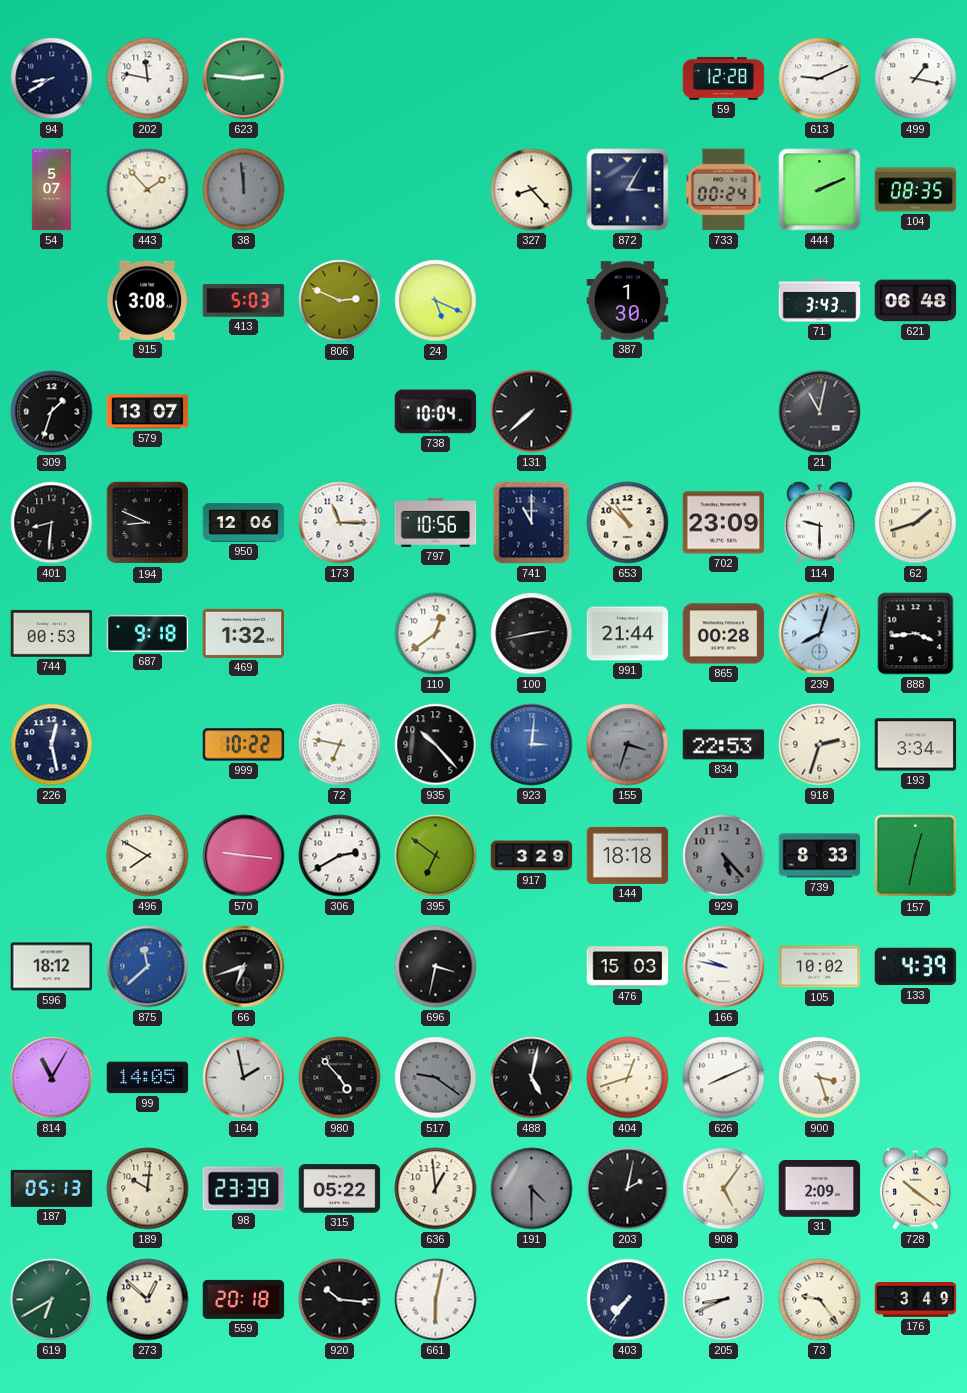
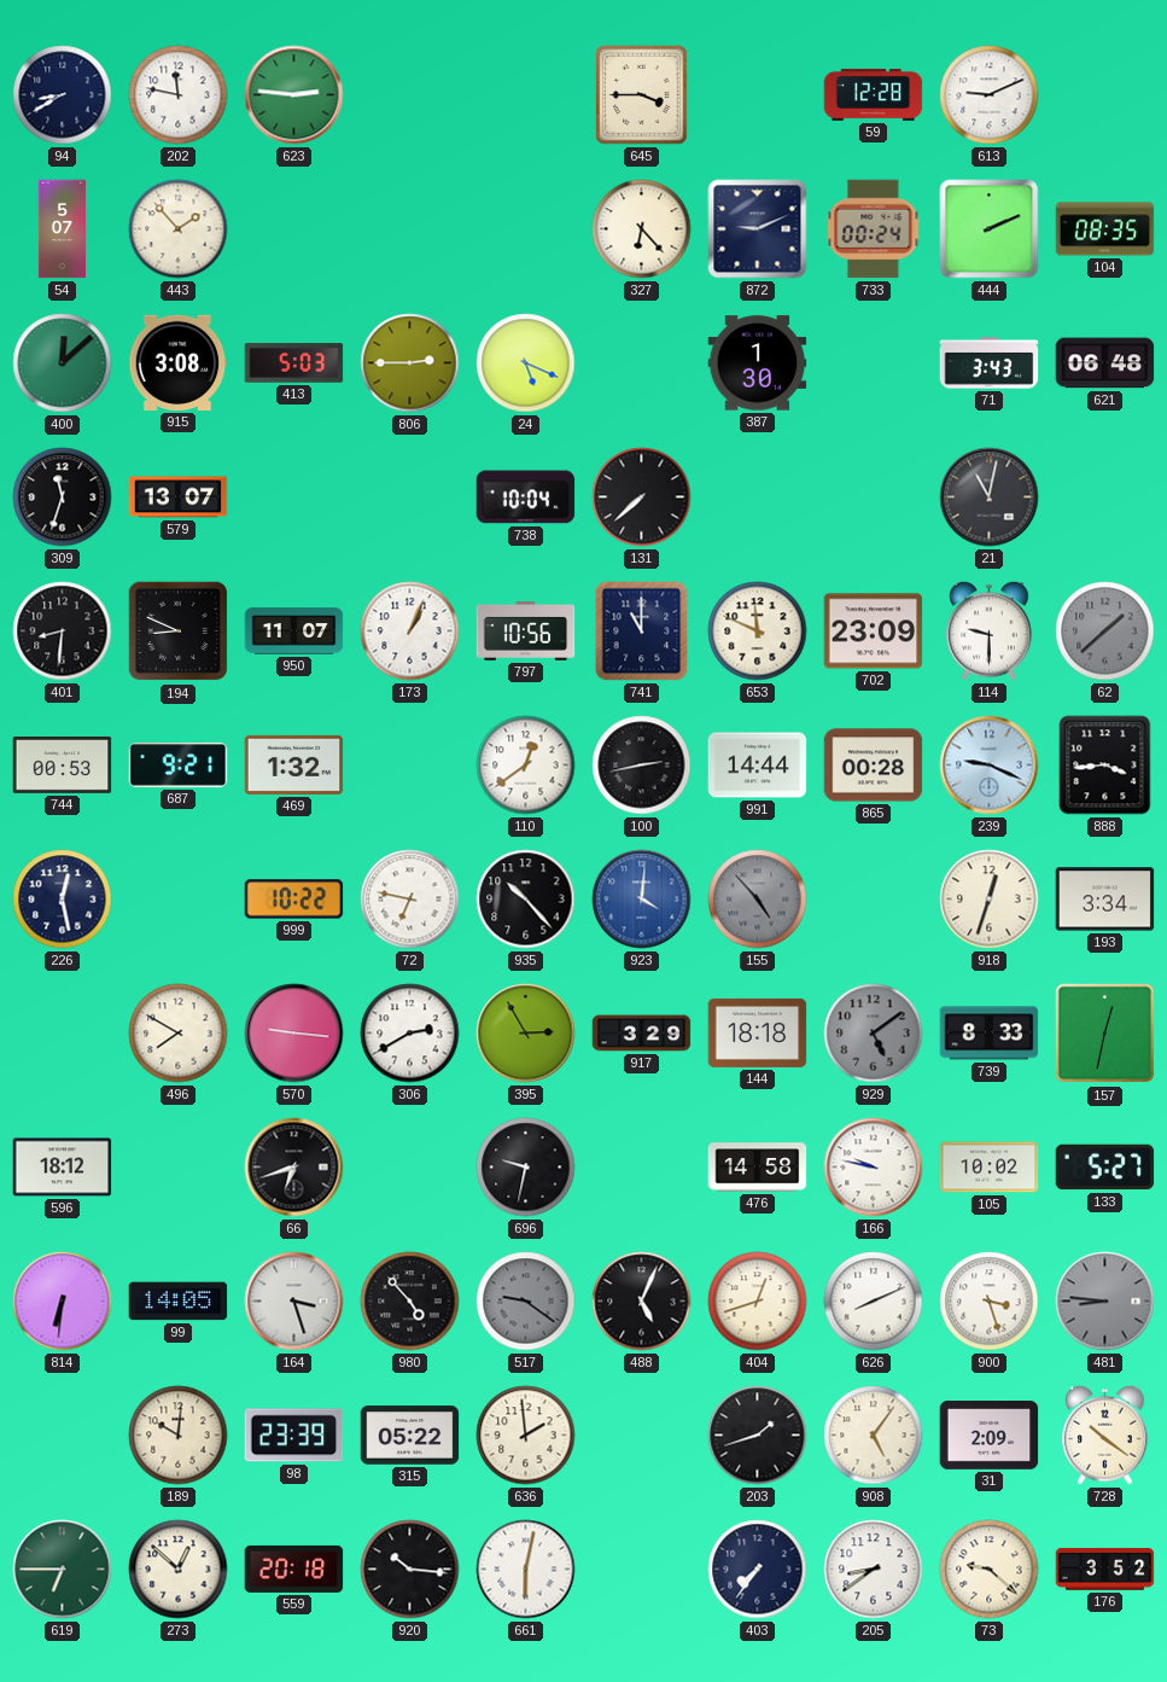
645: none -> 3:45 (642, 95)
499: 1:17 -> none (916, 79)
38: 11:59 -> none (244, 190)
327: 8:23 -> 6:23 (642, 229)
872: 3:05 -> 9:11 (758, 229)
400: none -> 12:08 (63, 363)
806: 2:49 -> 2:45 (410, 363)
309: 1:33 -> 11:33 (63, 497)
950: 12:06 -> 11:07 (294, 632)
173: 11:15 -> 1:04 (410, 632)
653: 10:52 -> 11:49 (758, 632)
62: 1:42 -> 1:38 (1105, 632)
62 dial: cream -> grey (1105, 632)
687: 9:18 -> 9:21 (179, 766)
991: 21:44 -> 14:44 (758, 766)
239: 8:03 -> 9:19 (990, 766)
923: 3:01 -> 4:01 (642, 900)
155: 3:33 -> 4:53 (758, 900)
834: 22:53 -> none (724, 745)
918: 2:33 -> 12:33 (990, 900)
395: 6:51 -> 2:55 (526, 1034)
929: 5:23 -> 5:09 (874, 1034)
875: 11:38 -> none (148, 967)
696: 3:32 -> 9:32 (526, 1168)
476: 15:03 -> 14:58 (758, 1168)
133: 4:39 -> 5:27 (1105, 1168)
814: 11:05 -> 6:31 (63, 1302)
164: 1:58 -> 3:27 (294, 1302)
488: 5:02 -> 5:04 (642, 1302)
481: none -> 8:46 (1105, 1302)
187: 05:13 -> none (52, 1188)
636: 12:59 -> 1:59 (526, 1436)
191: 4:30 -> none (532, 1189)
203: 2:02 -> 1:42 (758, 1436)
619: 6:40 -> 6:45 (63, 1570)
205: 8:41 -> 8:39 (874, 1570)
73: 9:24 -> 9:22 (990, 1570)
176: 3:49 -> 3:52 (1105, 1568)
